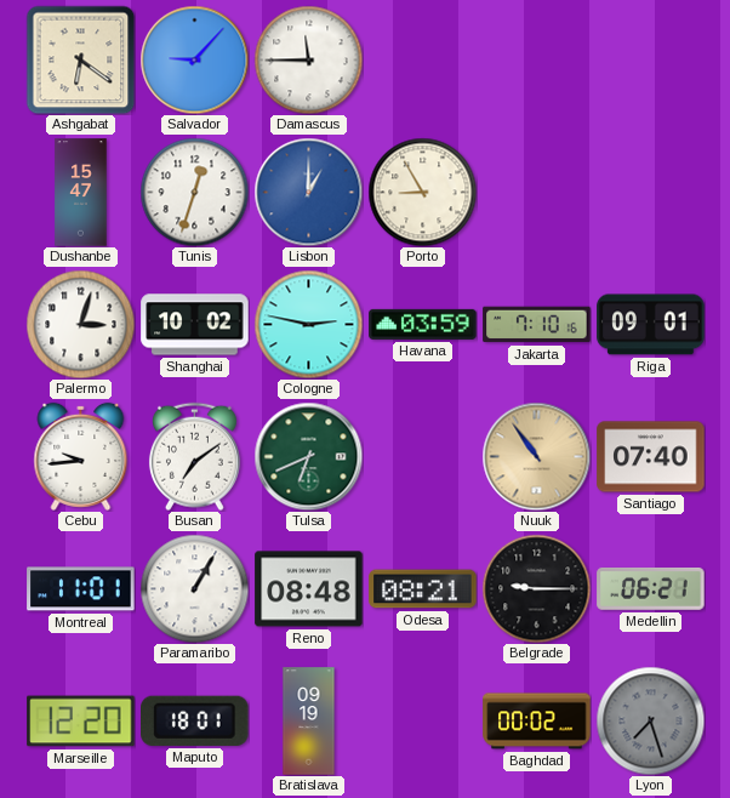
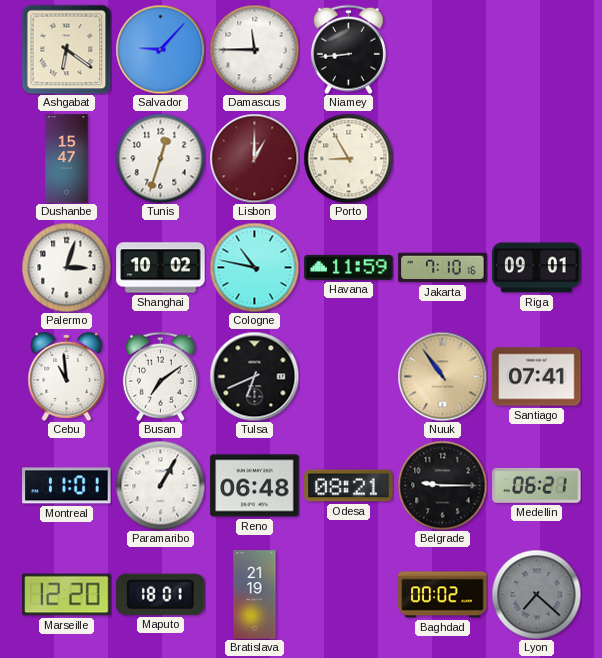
Niamey: none -> 8:44 (348, 49)
Lisbon dial: blue -> burgundy (254, 158)
Cologne: 2:47 -> 10:47 (254, 267)
Havana: 03:59 -> 11:59 (349, 267)
Cebu: 9:44 -> 10:59 (67, 376)
Tulsa dial: green -> black (254, 376)
Santiago: 07:40 -> 07:41 (537, 377)
Reno: 08:48 -> 06:48 (255, 486)
Bratislava: 09:19 -> 21:19 (255, 595)
Lyon: 7:27 -> 7:22 (536, 594)
